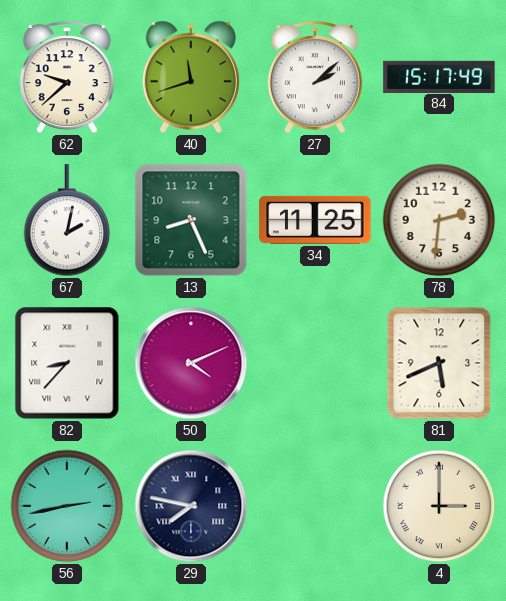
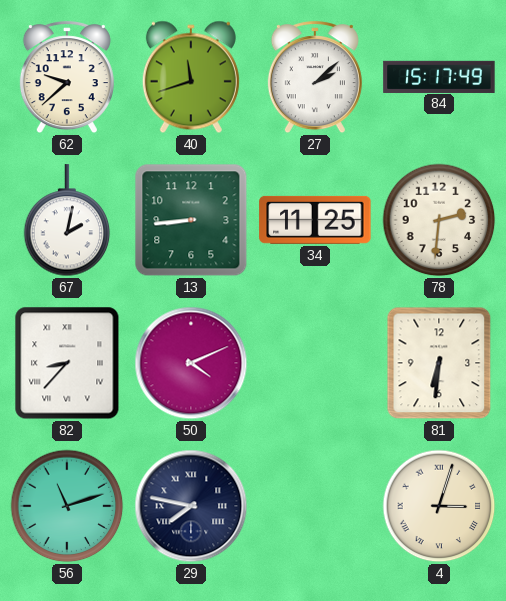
13: 8:26 -> 8:44 (191, 220)
81: 5:41 -> 6:31 (439, 363)
56: 2:43 -> 11:12 (67, 506)
4: 3:00 -> 3:03 (439, 506)
